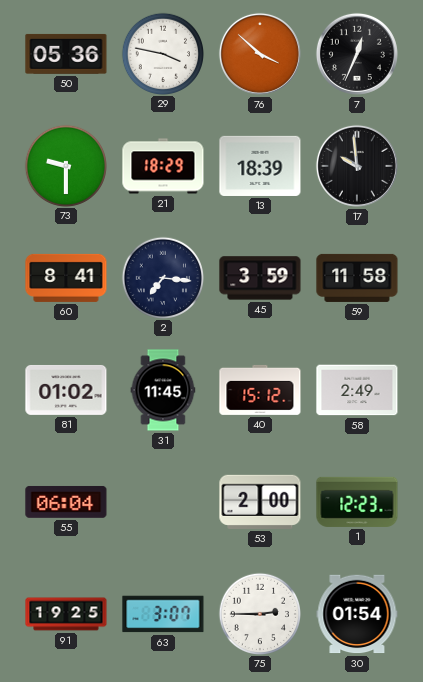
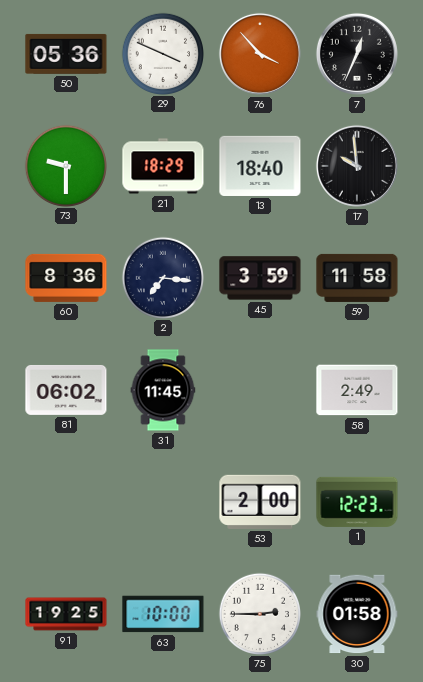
29: 3:47 -> 3:49 (162, 53)
76: 3:52 -> 3:53 (260, 54)
13: 18:39 -> 18:40 (260, 166)
60: 8:41 -> 8:36 (66, 278)
81: 01:02 -> 06:02 (66, 390)
40: 15:12 -> none (260, 390)
55: 06:04 -> none (66, 502)
63: 3:07 -> 10:00 (163, 614)
30: 01:54 -> 01:58 (357, 614)
